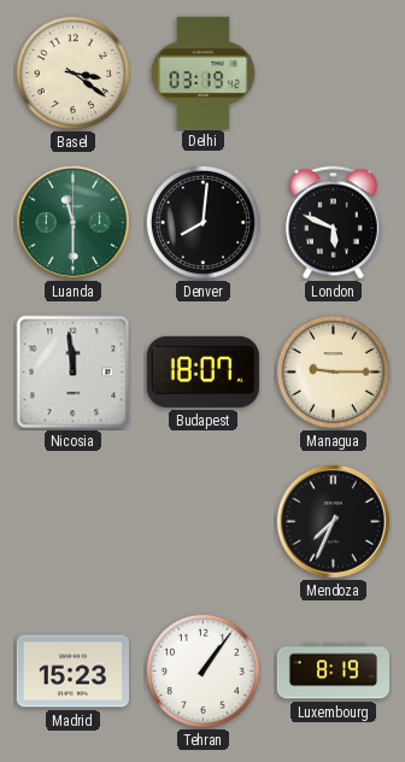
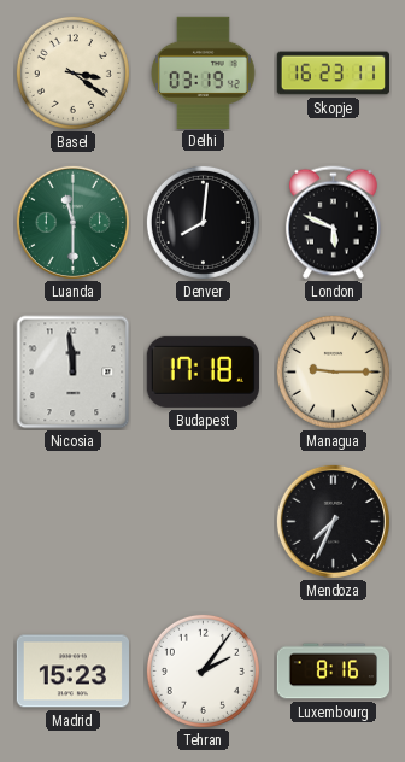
Skopje: none -> 16:23 (333, 74)
Budapest: 18:07 -> 17:18 (202, 371)
Tehran: 1:06 -> 2:06 (202, 670)
Luxembourg: 8:19 -> 8:16 (334, 672)
